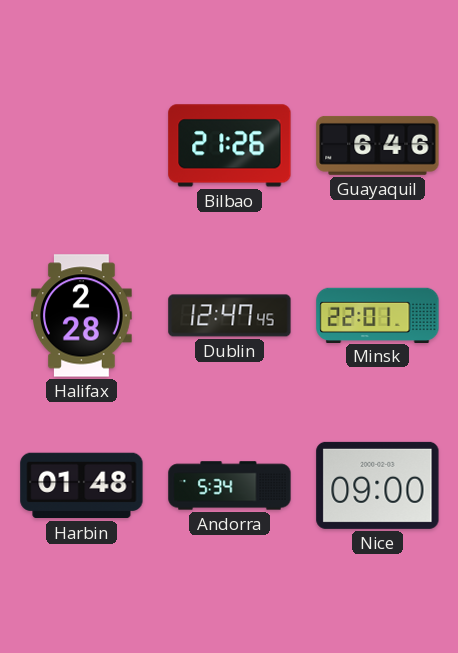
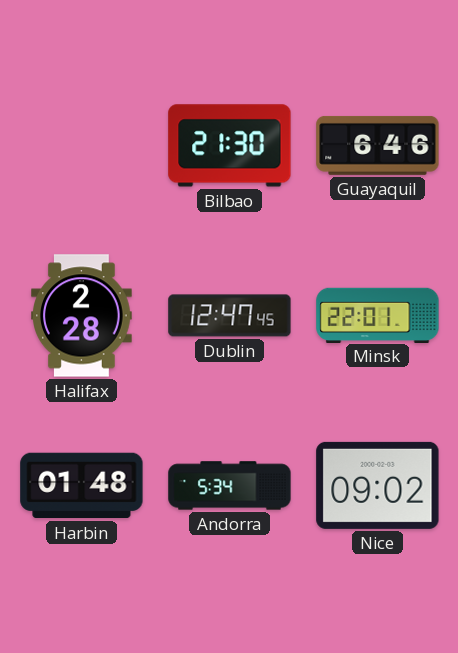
Bilbao: 21:26 -> 21:30 (230, 146)
Nice: 09:00 -> 09:02 (378, 485)
